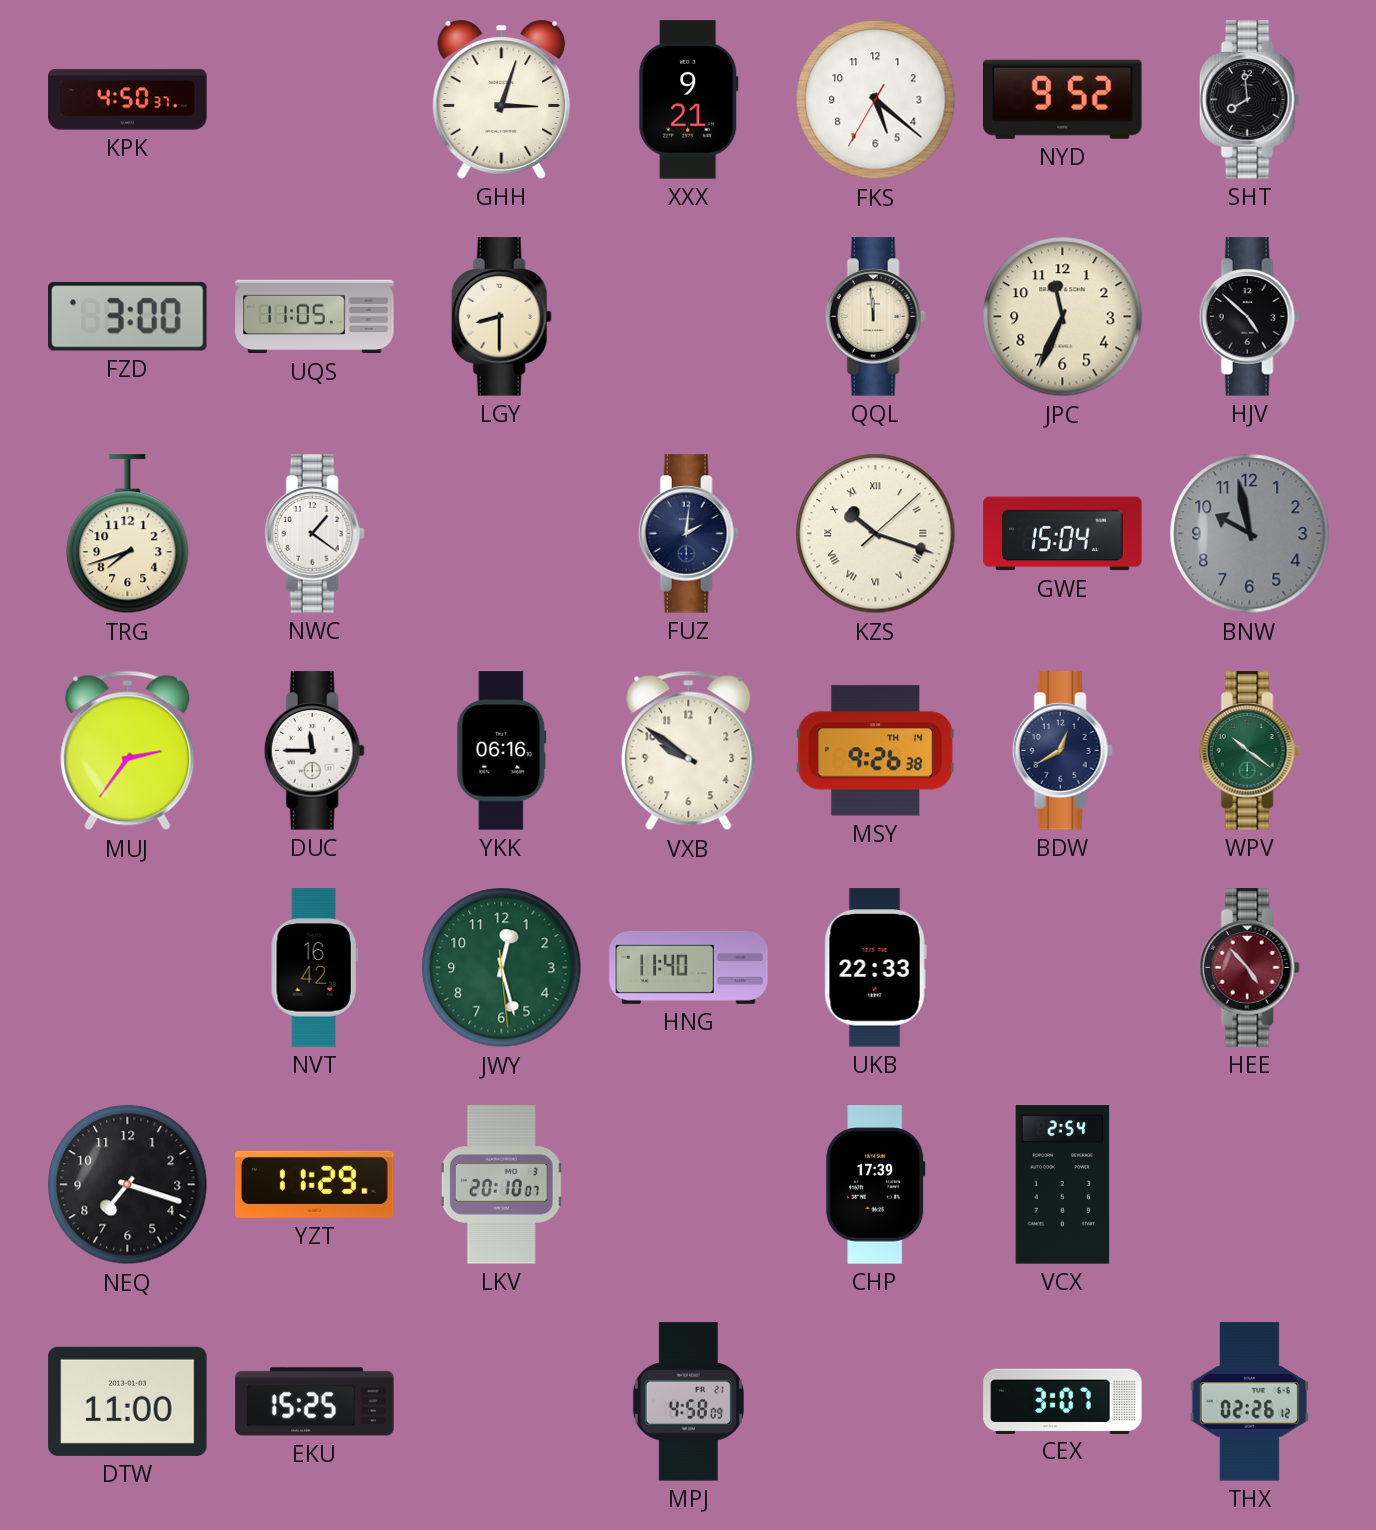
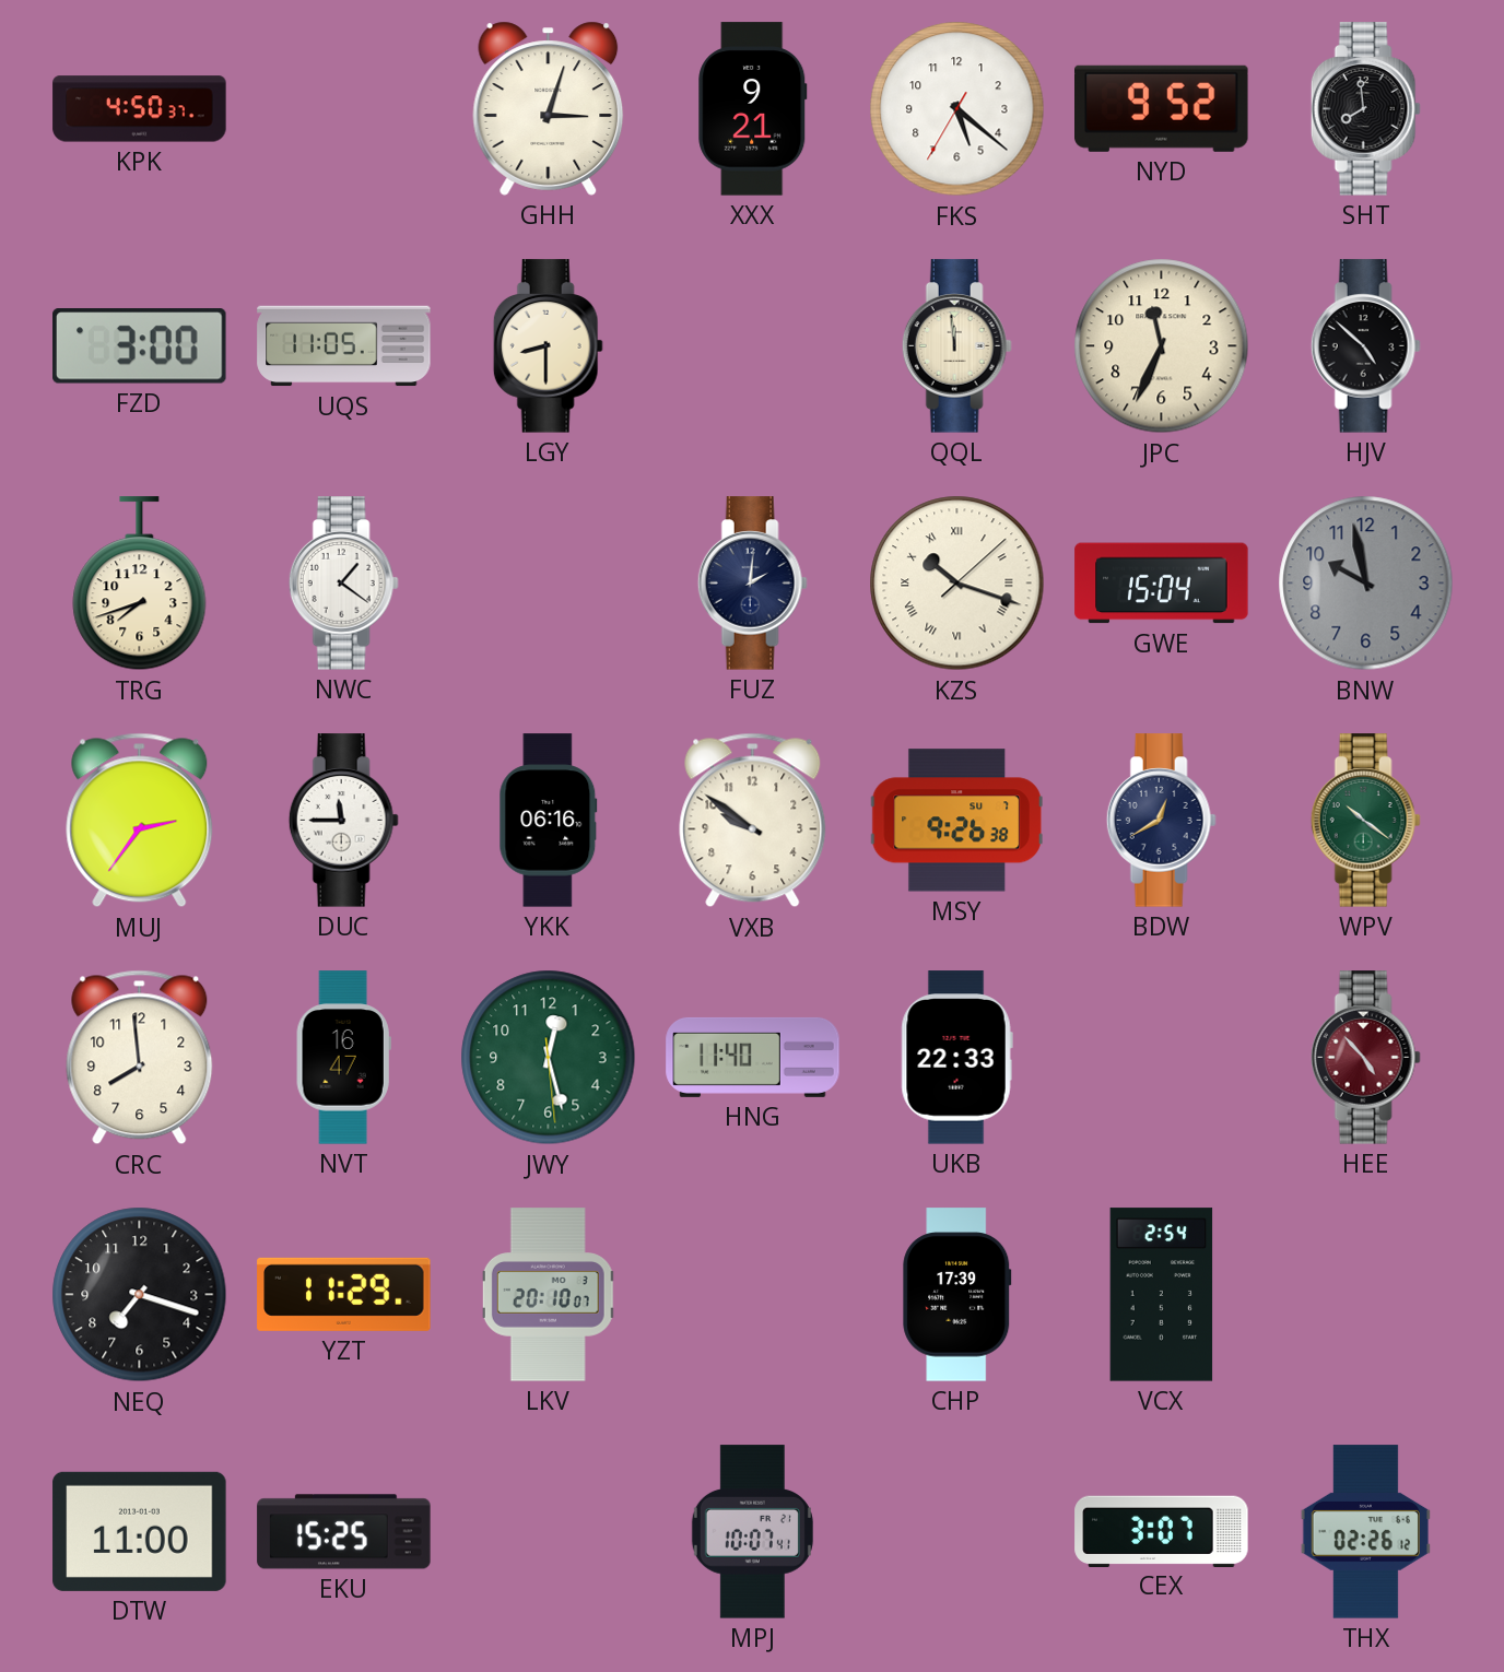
MSY date: TH 14 -> SU 7 (956, 821)
CRC: none -> 7:59 (140, 1058)
NVT: 16:42 -> 16:47 (343, 1058)
MPJ: 4:58 -> 10:07 (752, 1532)
